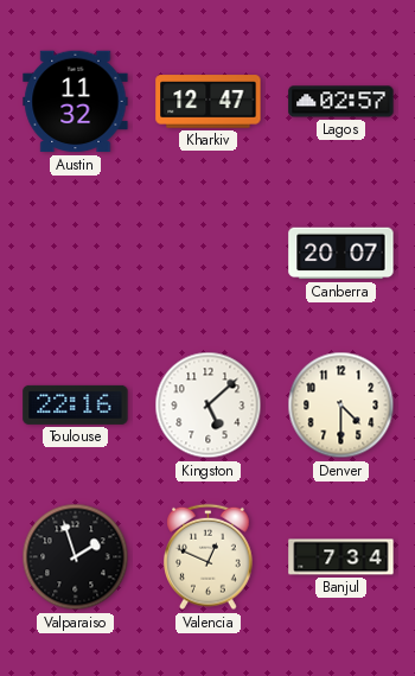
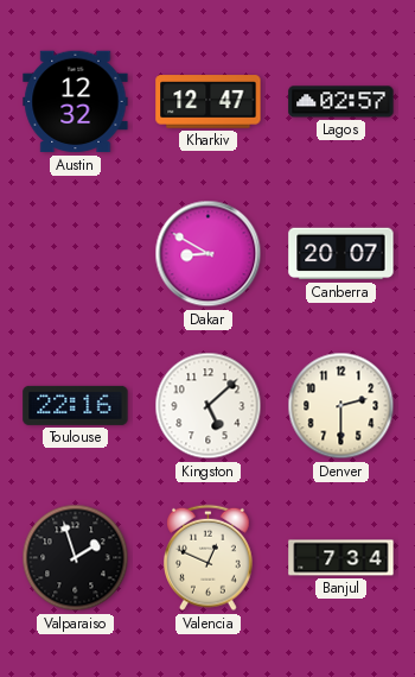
Austin: 11:32 -> 12:32 (76, 102)
Dakar: none -> 8:50 (209, 254)
Denver: 4:30 -> 2:30 (341, 406)
